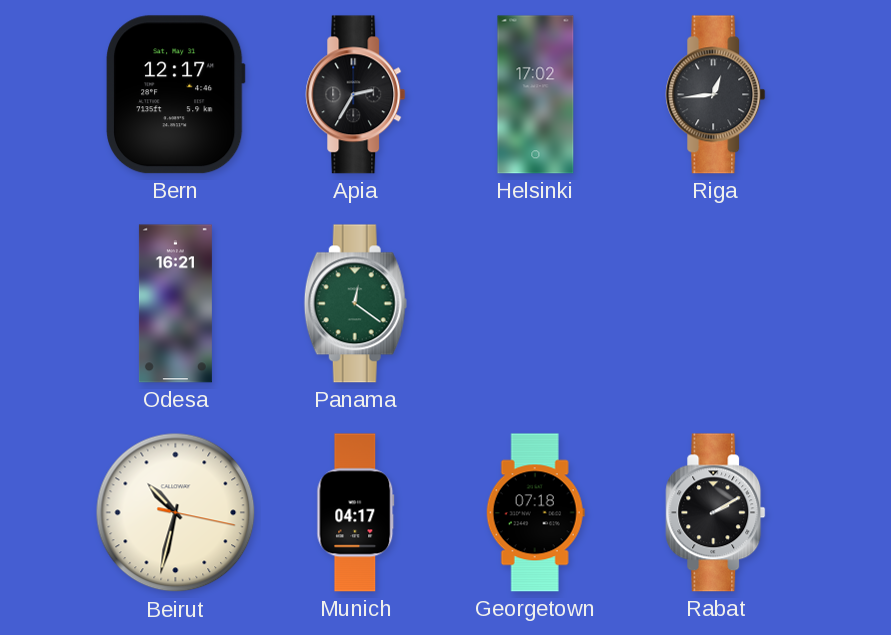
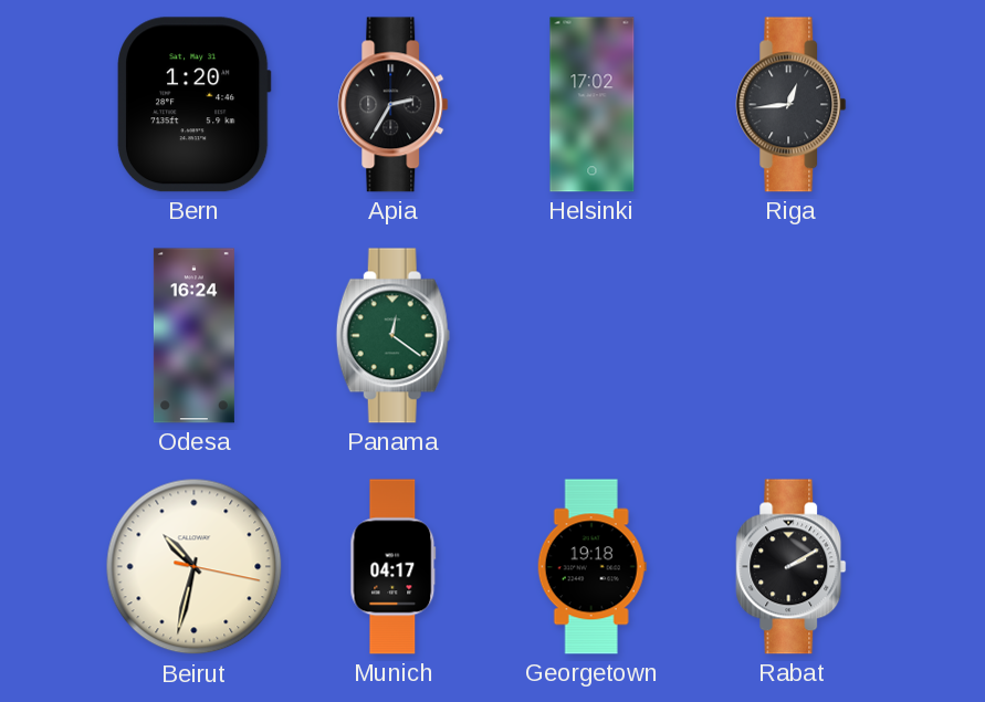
Bern: 12:17 -> 1:20 (193, 105)
Odesa: 16:21 -> 16:24 (193, 336)
Georgetown: 07:18 -> 19:18 (591, 567)
